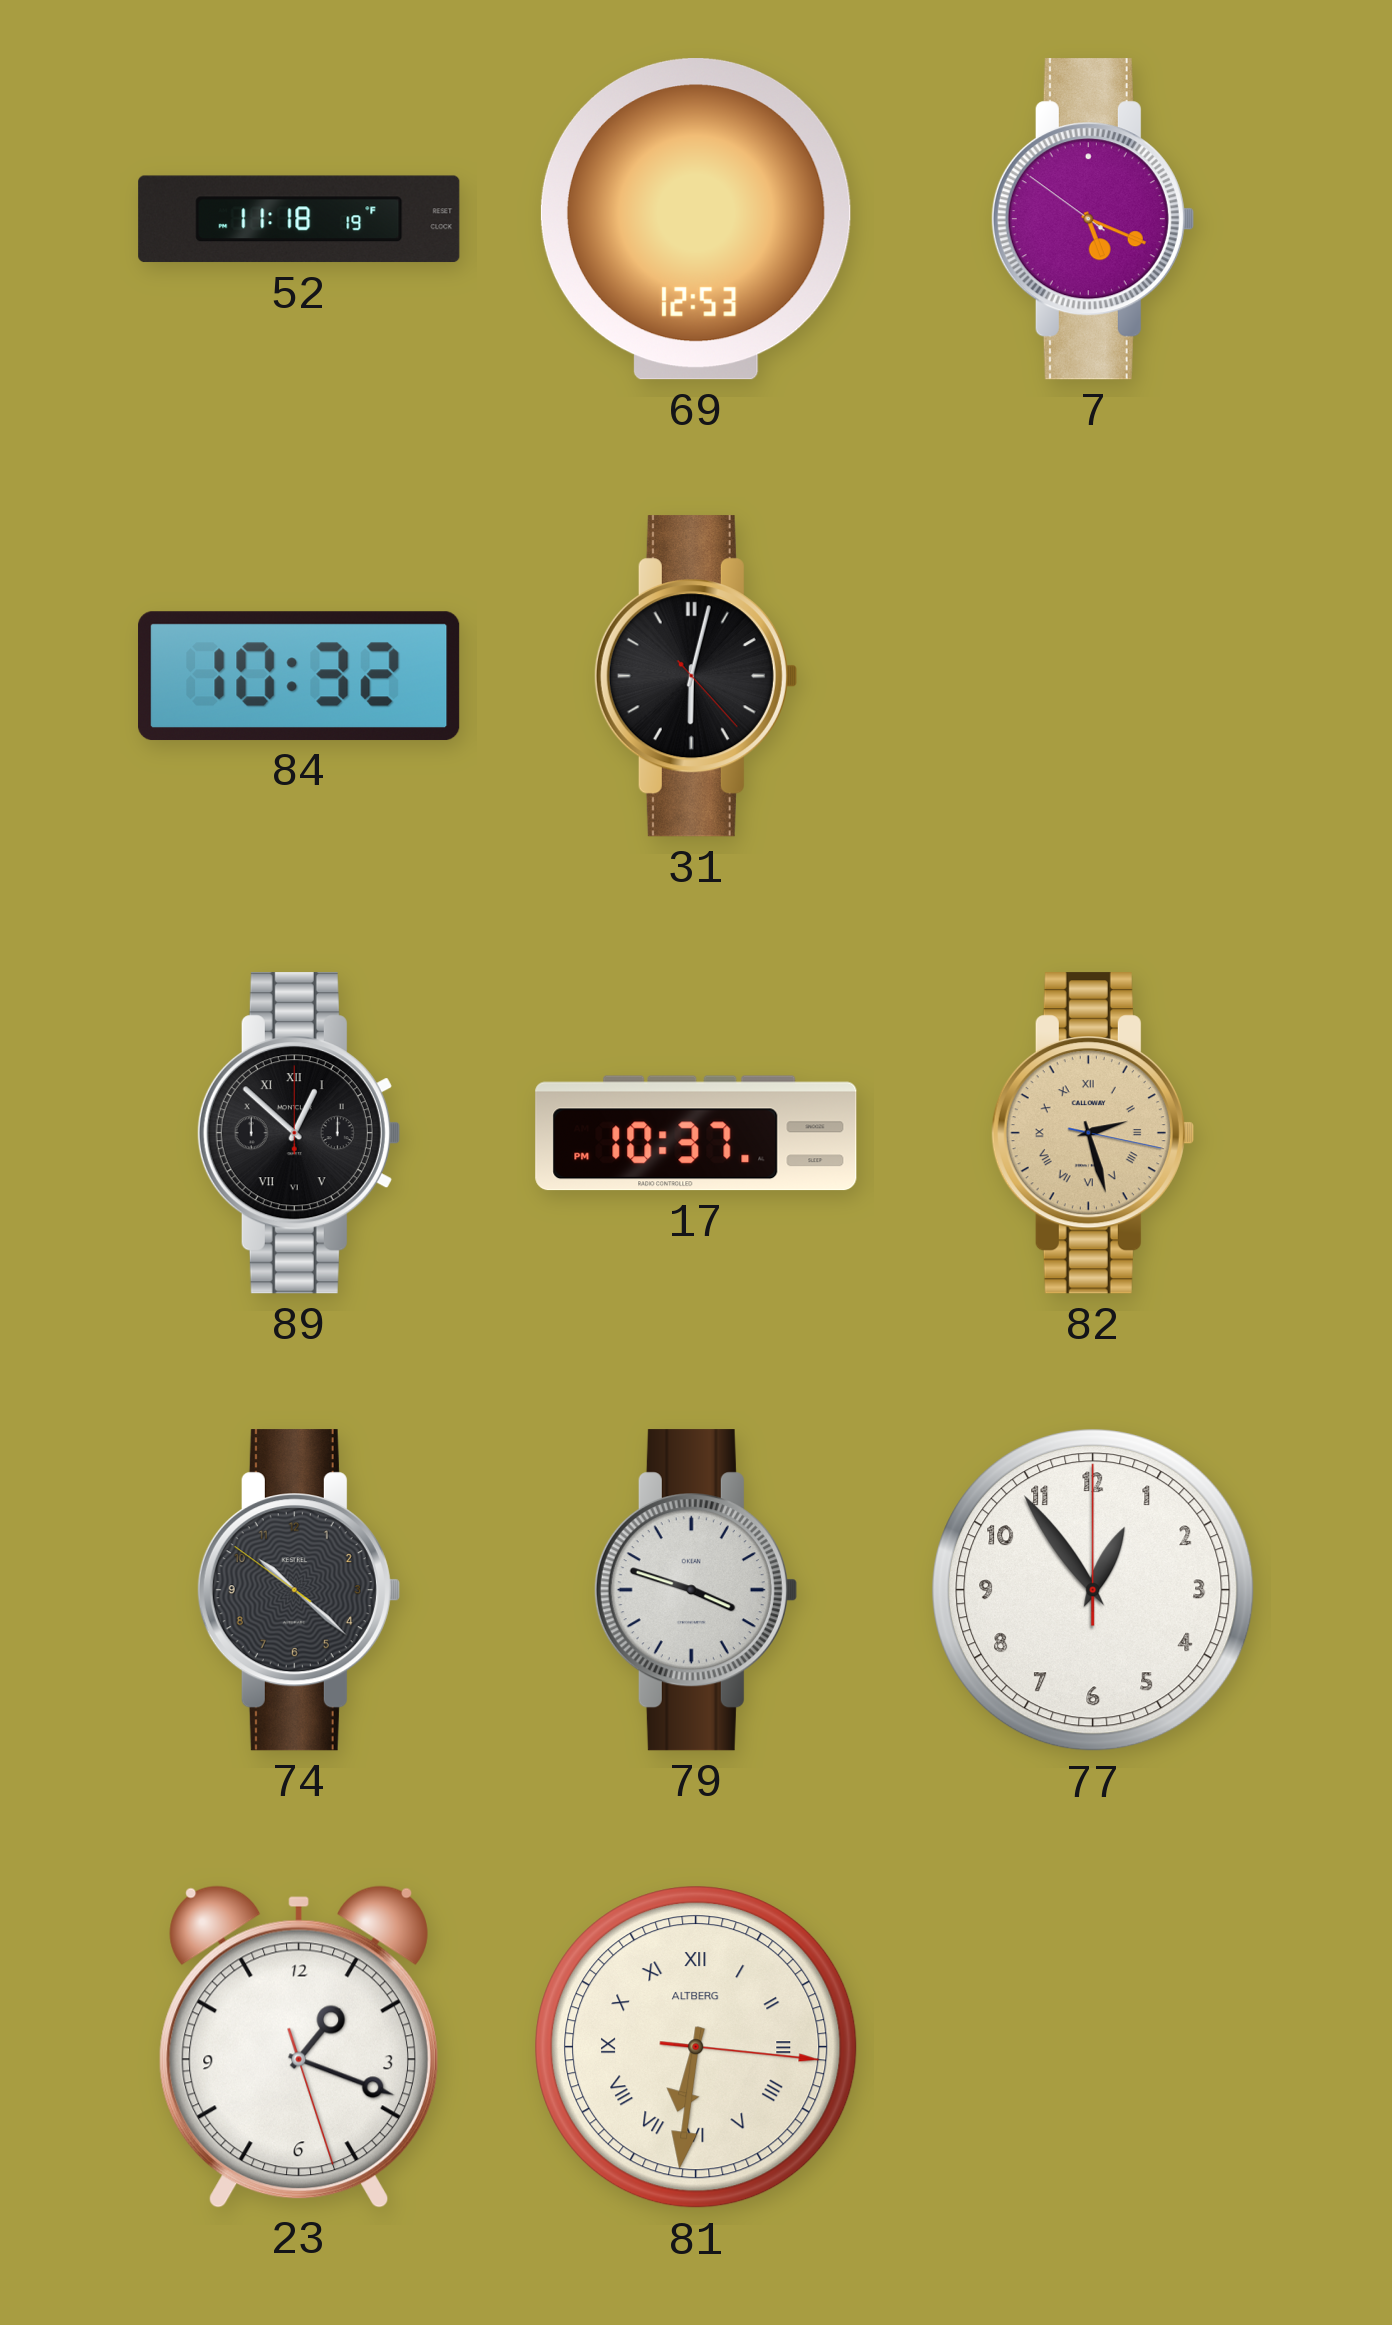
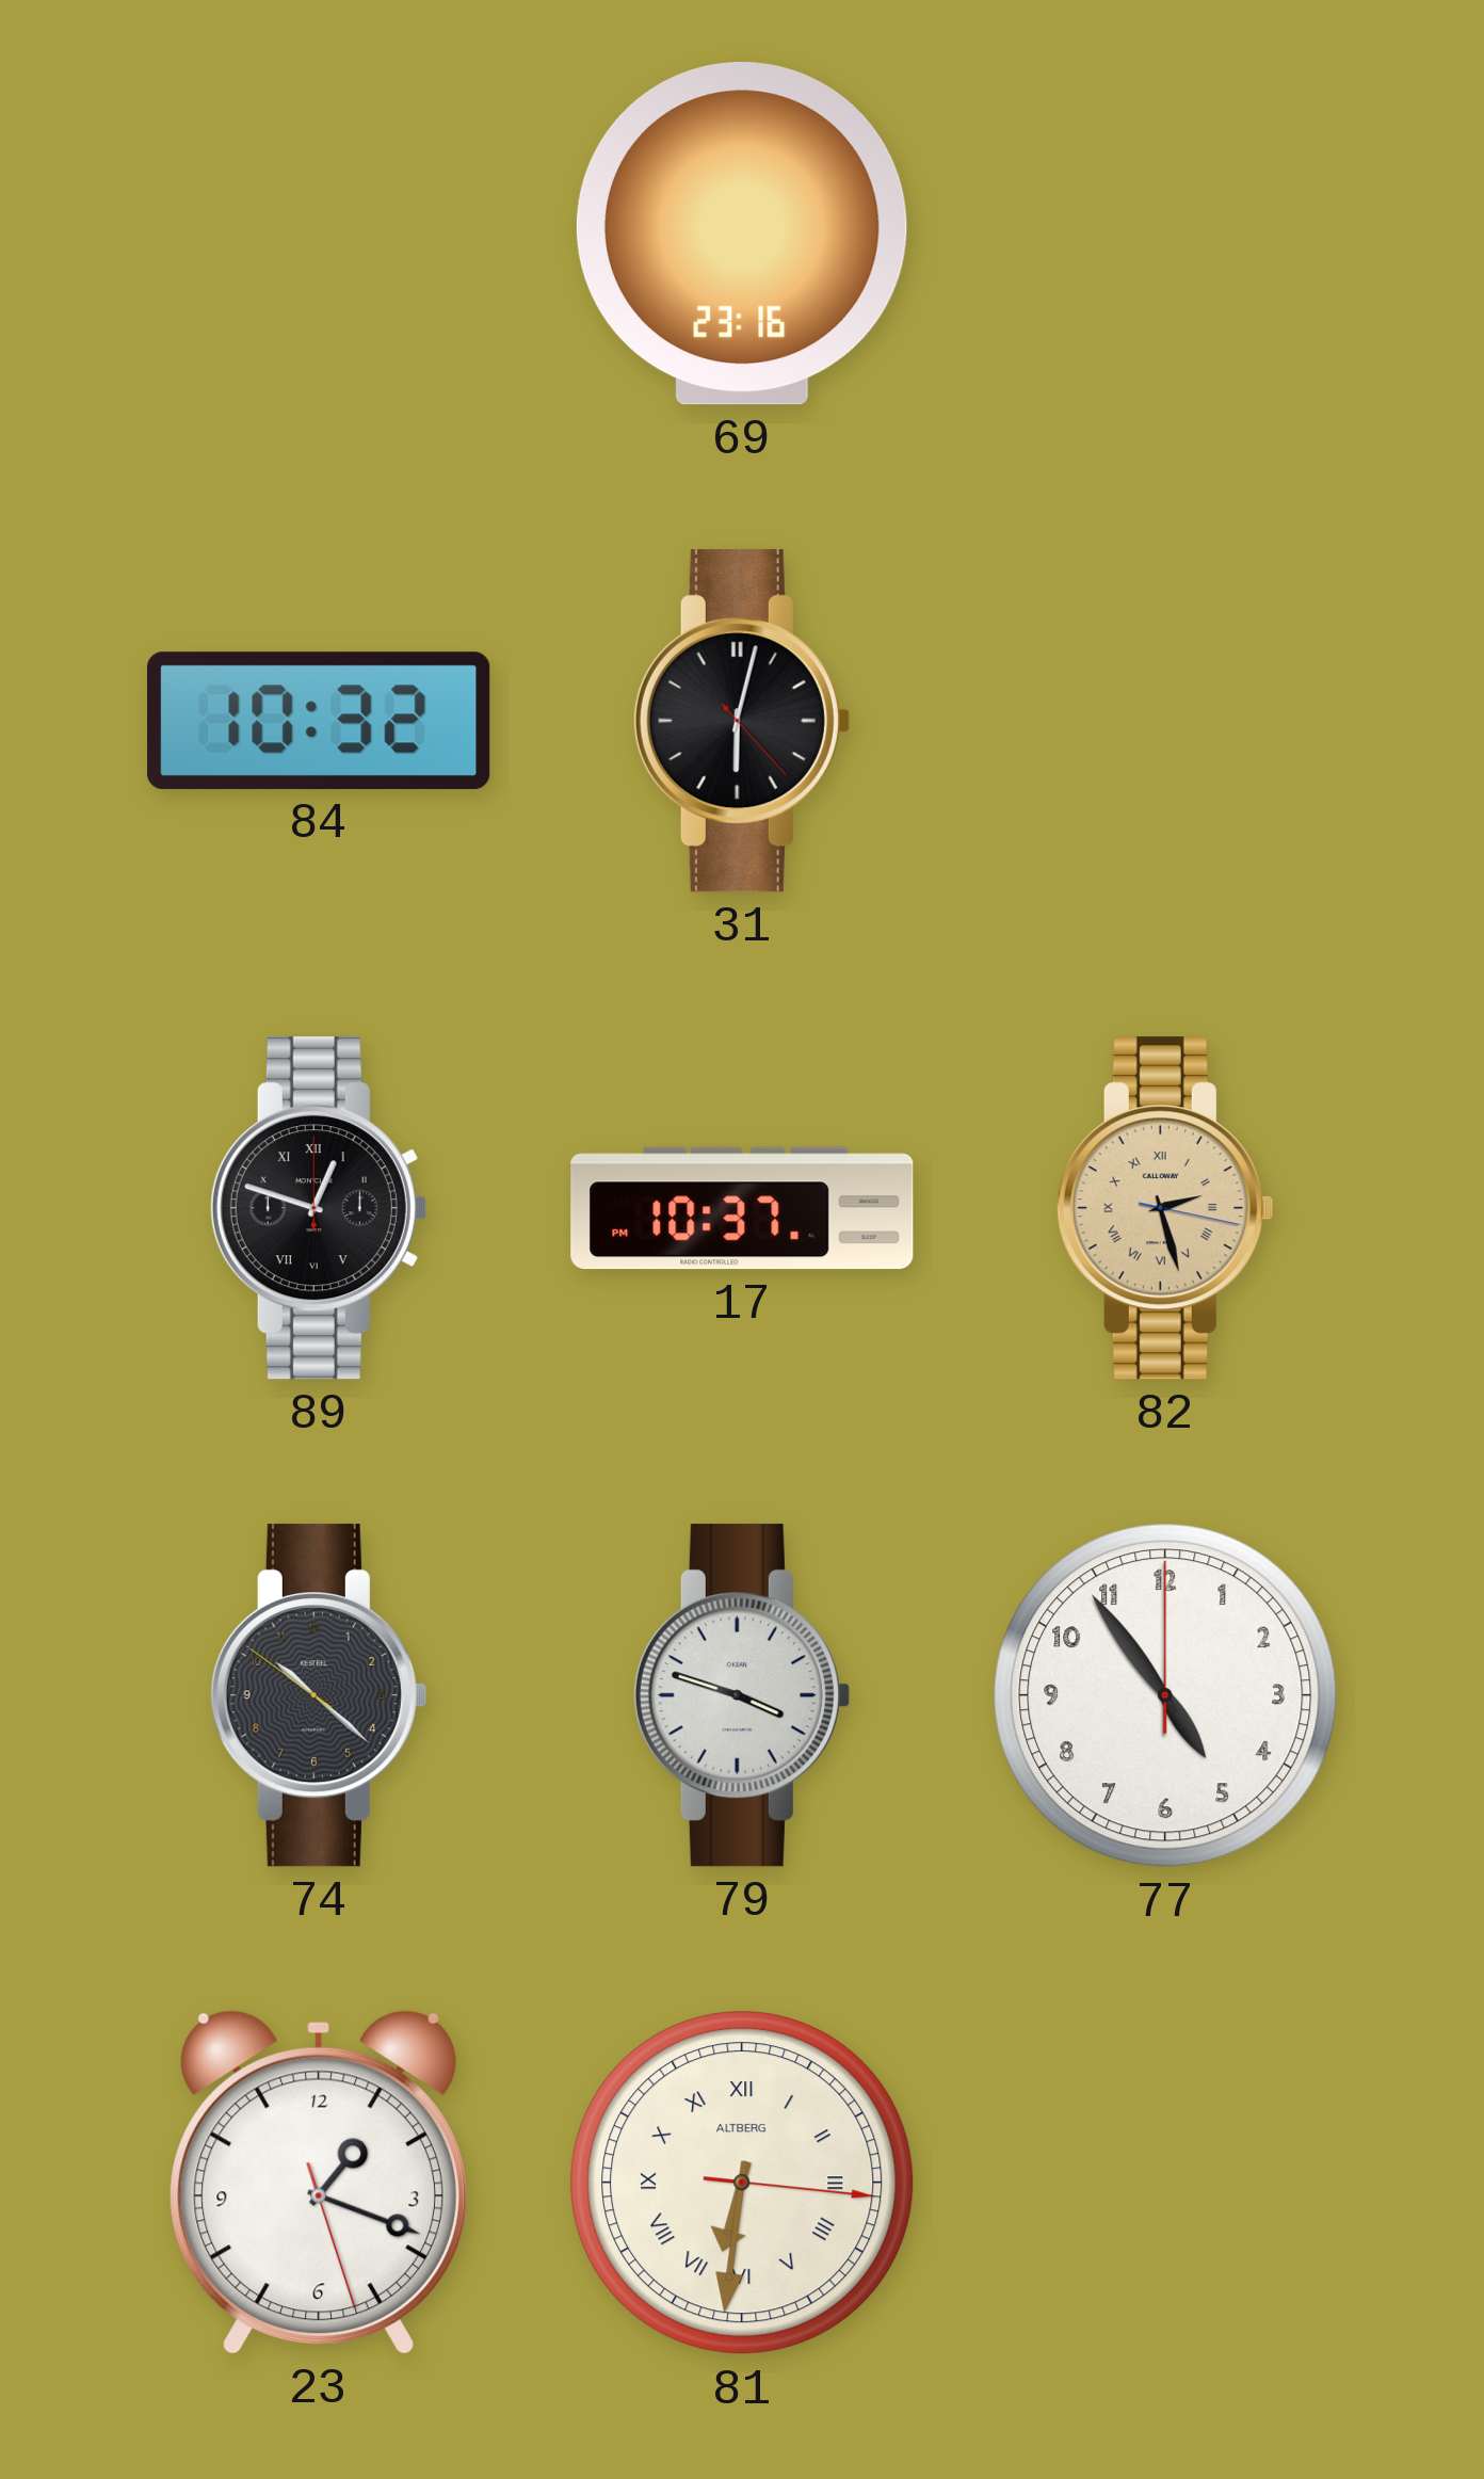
52: 11:18 -> none (299, 219)
69: 12:53 -> 23:16 (742, 234)
7: 5:18 -> none (1092, 219)
89: 12:52 -> 12:48 (318, 1208)
77: 12:54 -> 4:54 (1165, 1695)
